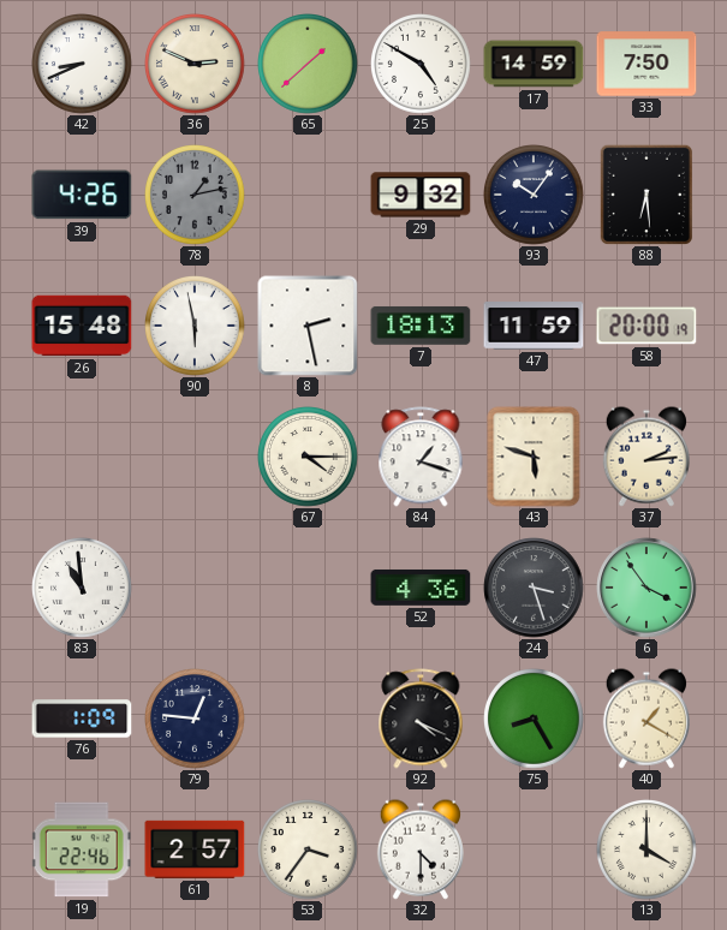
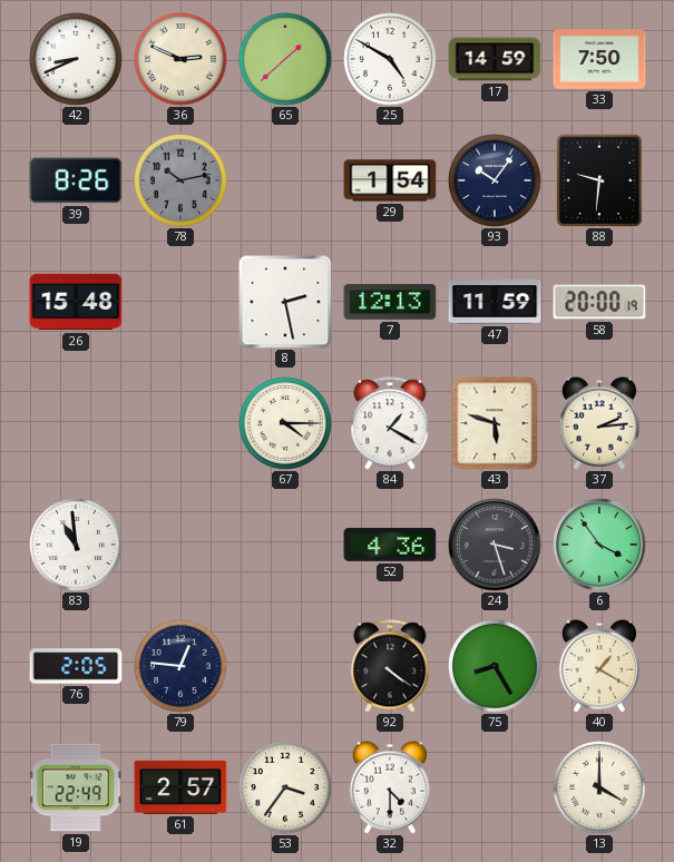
39: 4:26 -> 8:26 (76, 180)
78: 1:13 -> 10:13 (182, 182)
29: 9:32 -> 1:54 (390, 180)
88: 6:29 -> 9:31 (598, 179)
90: 5:58 -> none (196, 327)
7: 18:13 -> 12:13 (390, 302)
84: 1:18 -> 1:20 (390, 423)
76: 1:09 -> 2:05 (76, 666)
92: 4:19 -> 4:21 (390, 666)
19: 22:46 -> 22:49 (76, 787)
